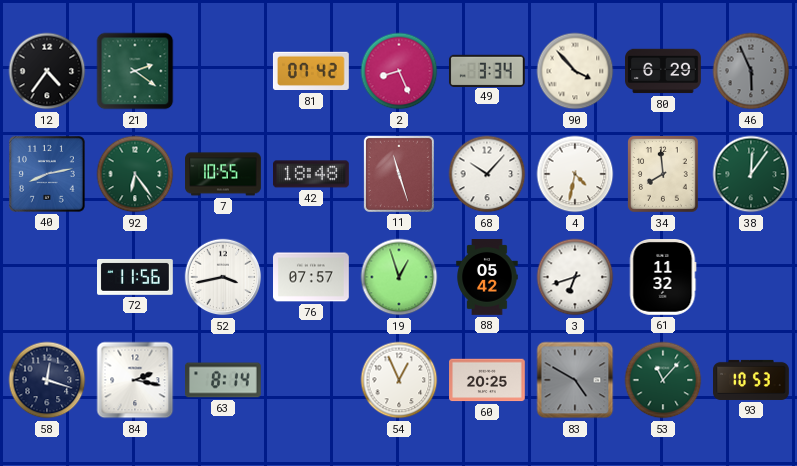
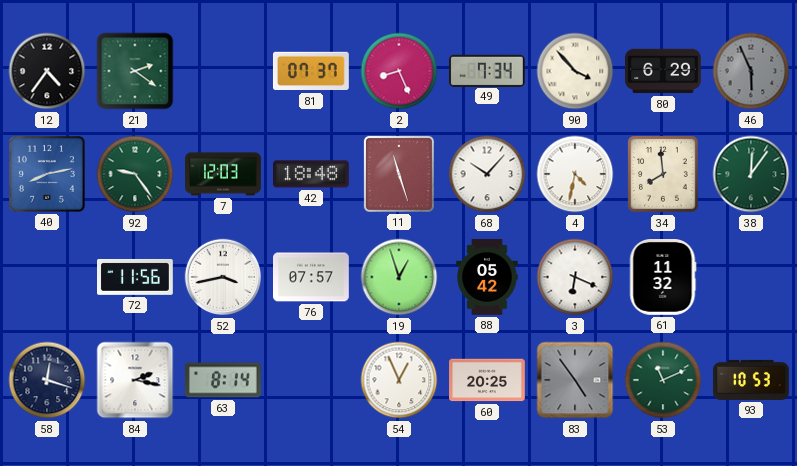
81: 07:42 -> 07:37 (311, 71)
49: 3:34 -> 7:34 (487, 70)
92: 6:24 -> 9:24 (135, 174)
7: 10:55 -> 12:03 (223, 174)
3: 6:42 -> 6:19 (575, 277)
83: 4:50 -> 4:54 (575, 380)
53: 11:07 -> 11:11 (663, 380)
